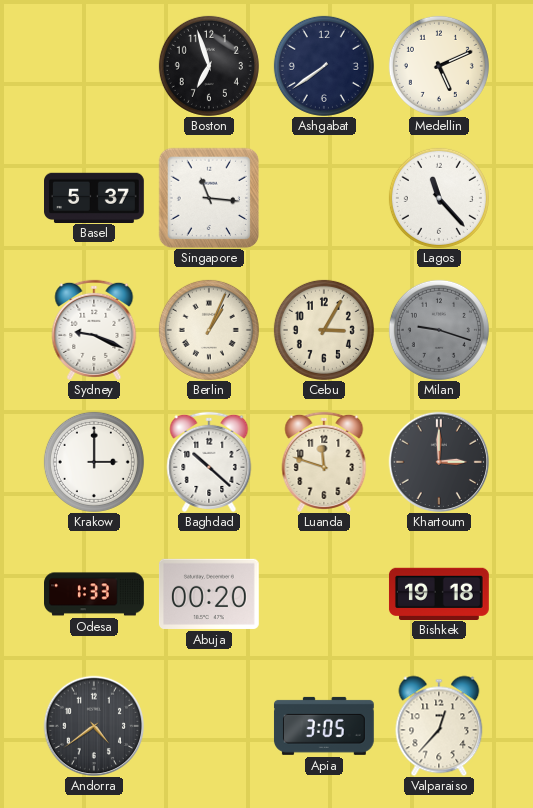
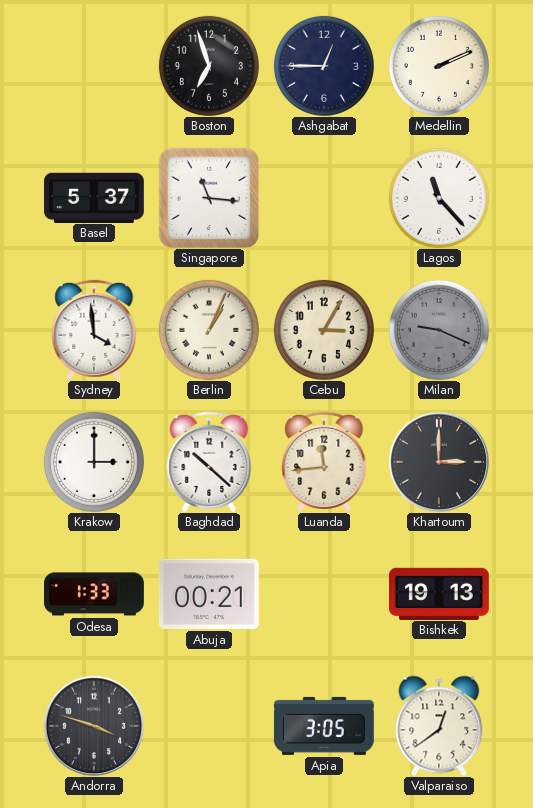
Ashgabat: 7:39 -> 12:45 (324, 66)
Medellin: 5:11 -> 2:11 (439, 66)
Sydney: 9:19 -> 3:59 (94, 330)
Milan: 9:18 -> 9:19 (439, 330)
Luanda: 11:48 -> 11:44 (324, 462)
Abuja: 00:20 -> 00:21 (209, 594)
Bishkek: 19:18 -> 19:13 (439, 593)
Andorra: 4:39 -> 3:48 (94, 726)
Valparaiso: 12:37 -> 12:39 (439, 726)
